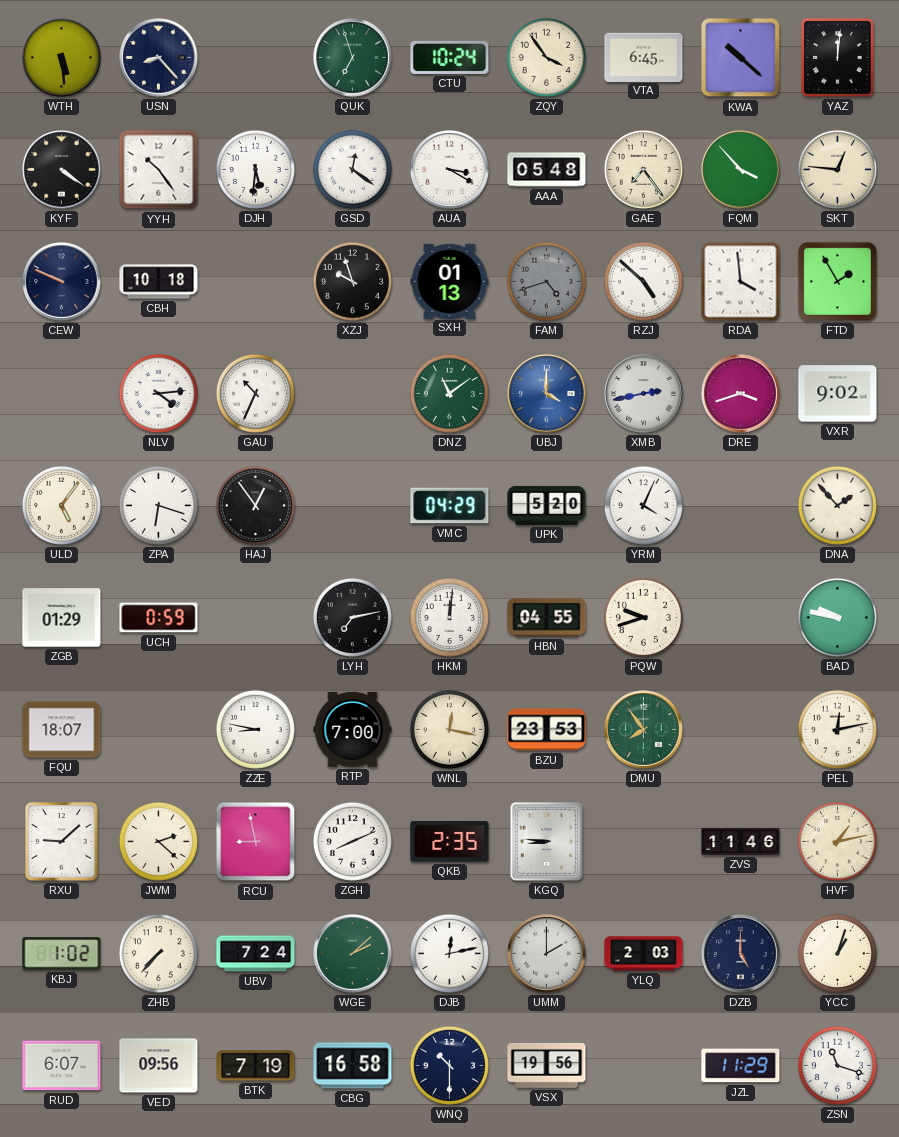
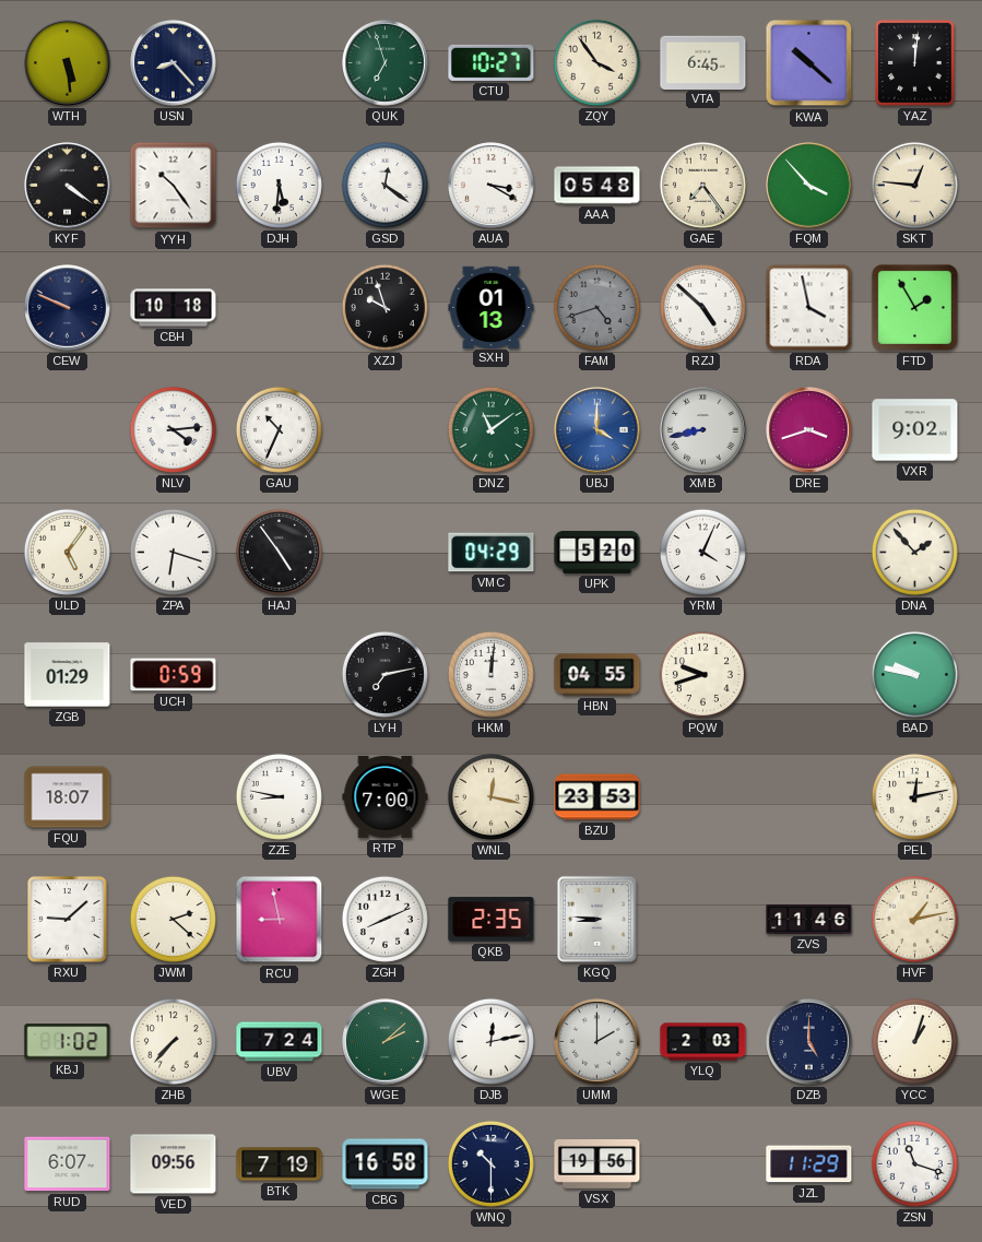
CTU: 10:24 -> 10:27 (492, 62)
RDA: 3:59 -> 3:58 (809, 308)
XMB: 2:43 -> 8:43 (703, 430)
HAJ: 12:54 -> 4:54 (279, 552)
DMU: 7:54 -> none (644, 730)
